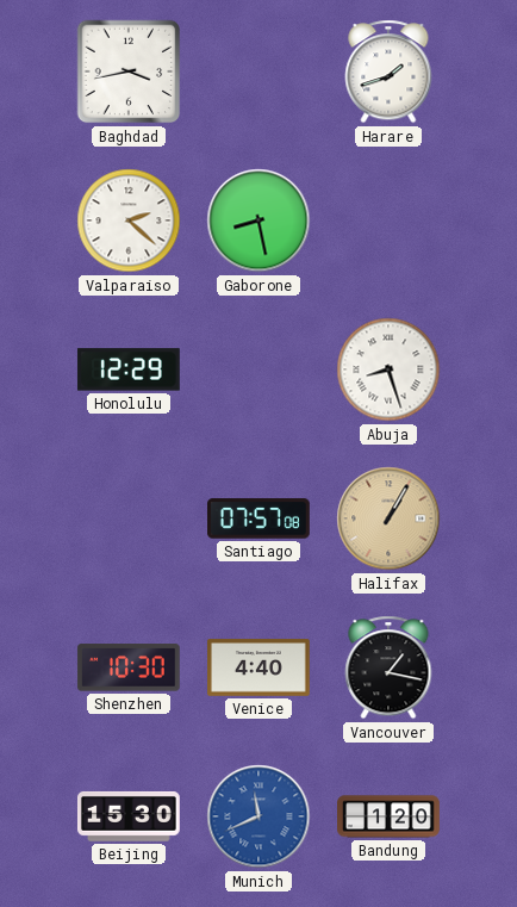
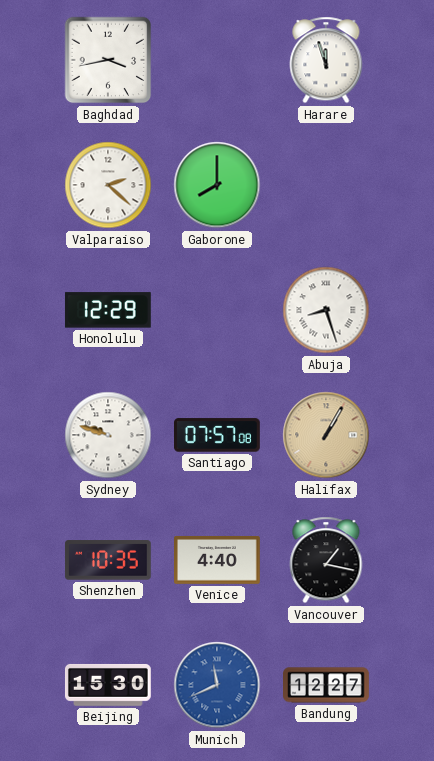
Harare: 1:42 -> 11:57 (326, 60)
Gaborone: 8:28 -> 8:00 (217, 185)
Sydney: none -> 9:48 (108, 435)
Shenzhen: 10:30 -> 10:35 (108, 560)
Bandung: 1:20 -> 12:27 (327, 685)
